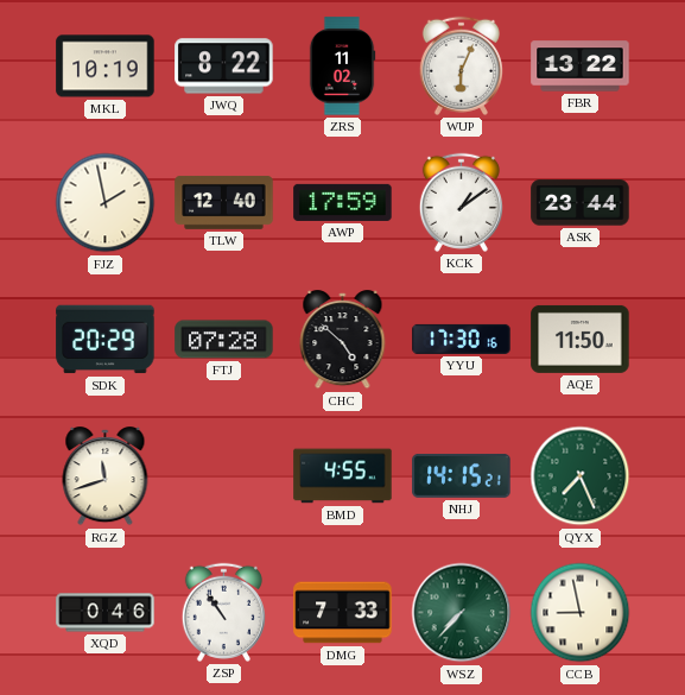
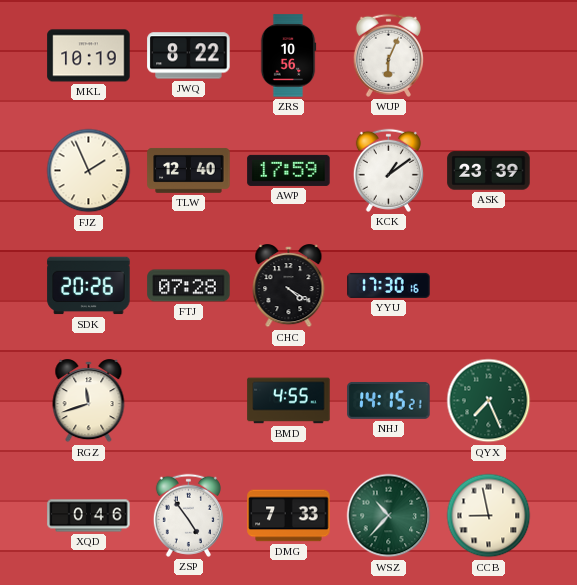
ZRS: 11:02 -> 10:56 (288, 56)
FBR: 13:22 -> none (581, 67)
FJZ: 1:58 -> 1:56 (89, 171)
ASK: 23:44 -> 23:39 (489, 171)
SDK: 20:29 -> 20:26 (89, 286)
CHC: 4:52 -> 4:20 (289, 286)
AQE: 11:50 -> none (581, 339)
ZSP: 10:54 -> 4:54 (188, 515)
WSZ: 7:37 -> 10:37 (389, 516)
